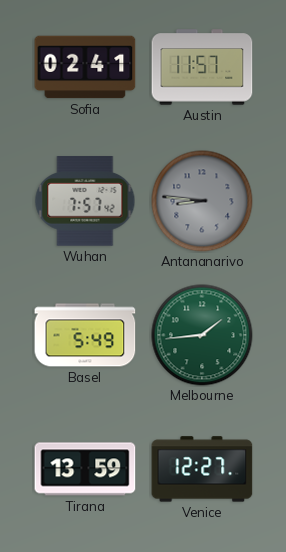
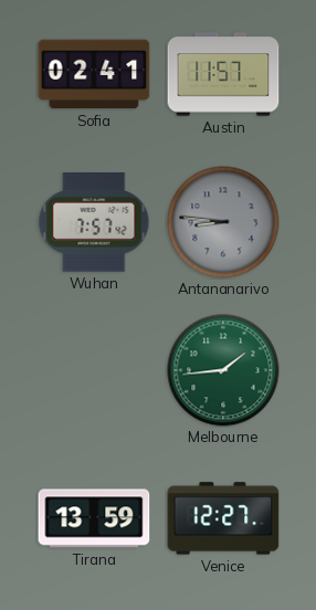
Basel: 5:49 -> none (85, 335)
